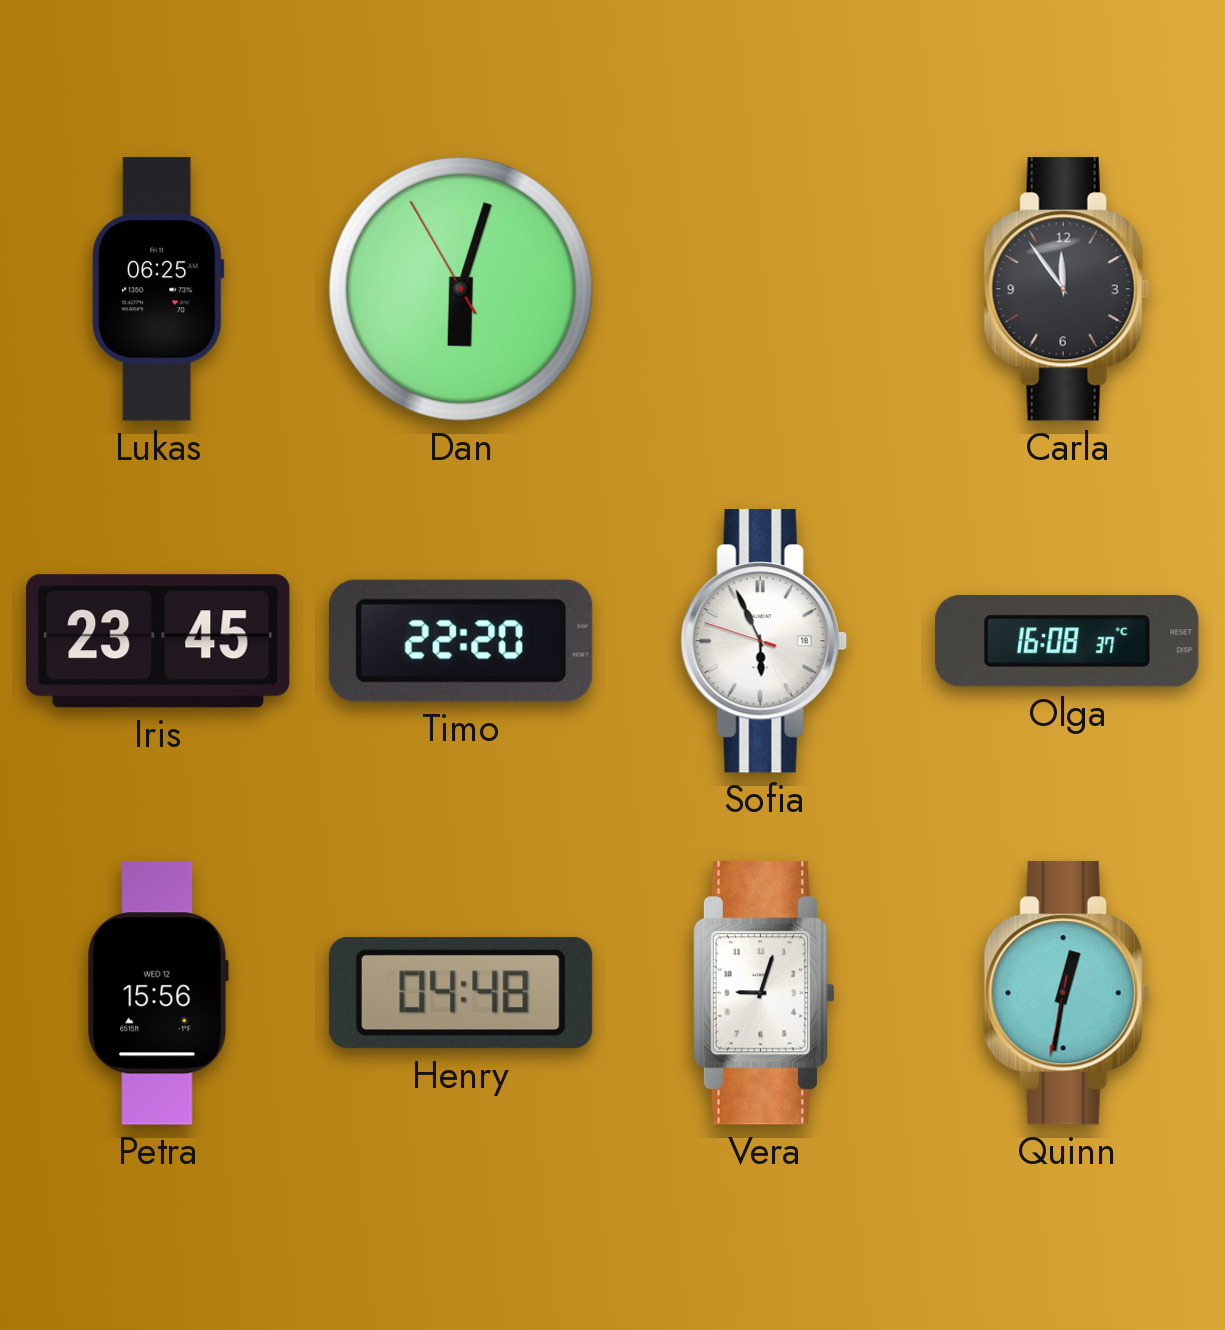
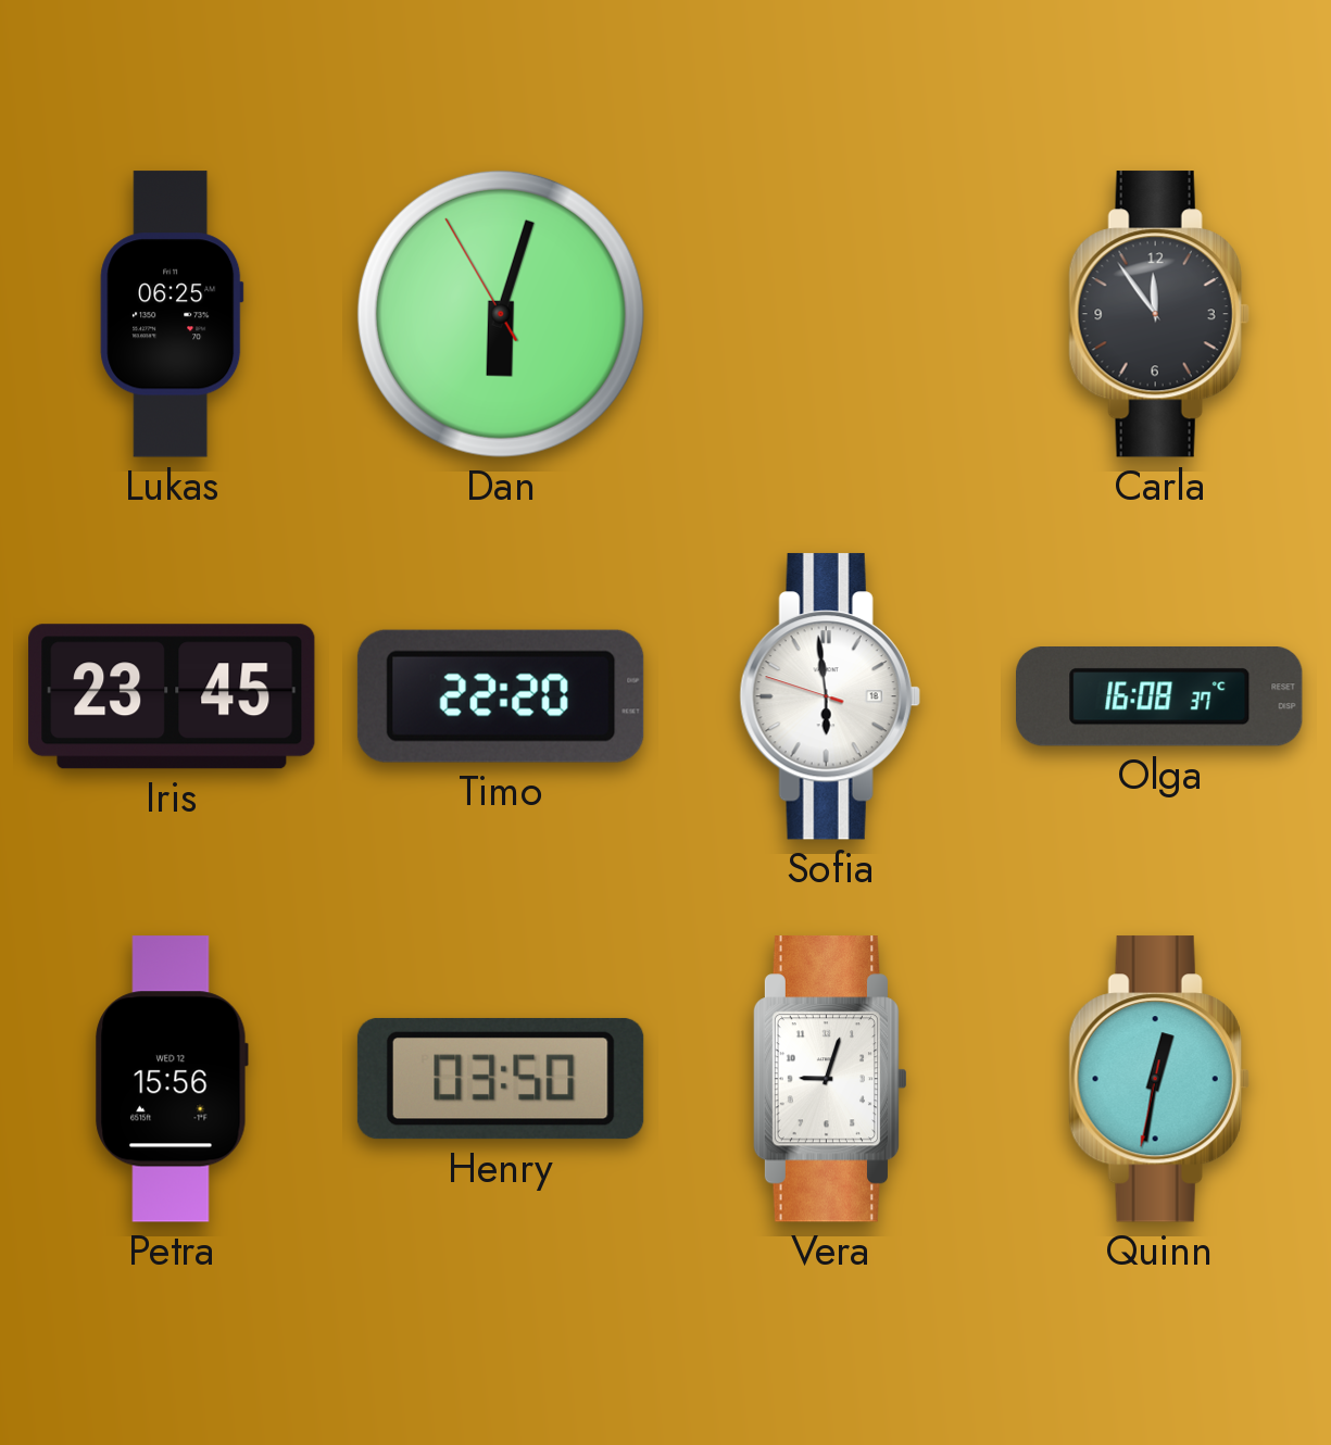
Sofia: 5:55 -> 5:58 (830, 696)
Henry: 04:48 -> 03:50 (501, 1079)
